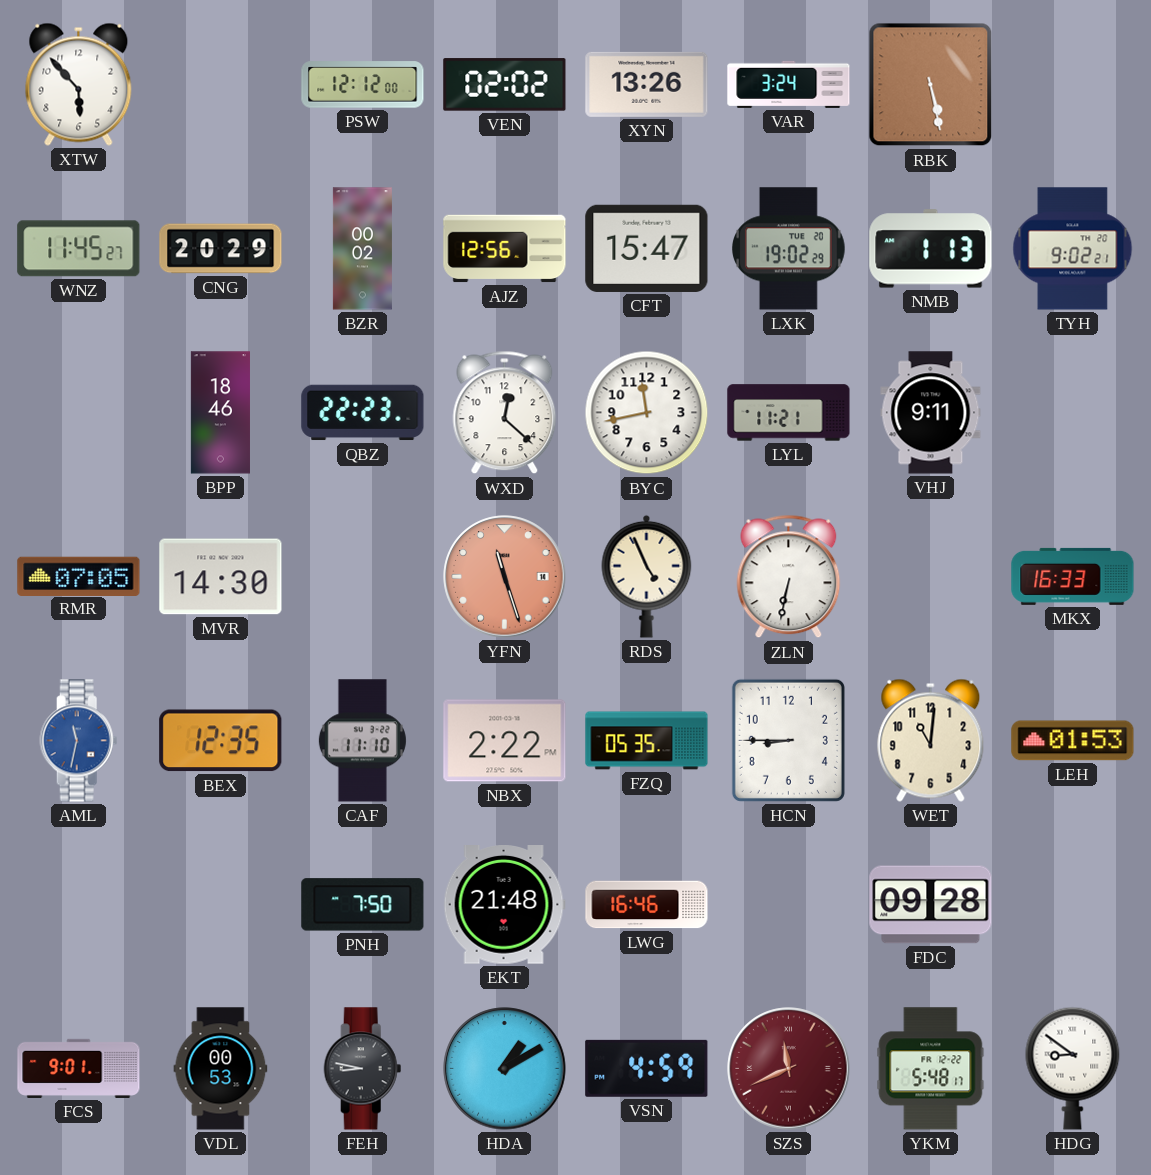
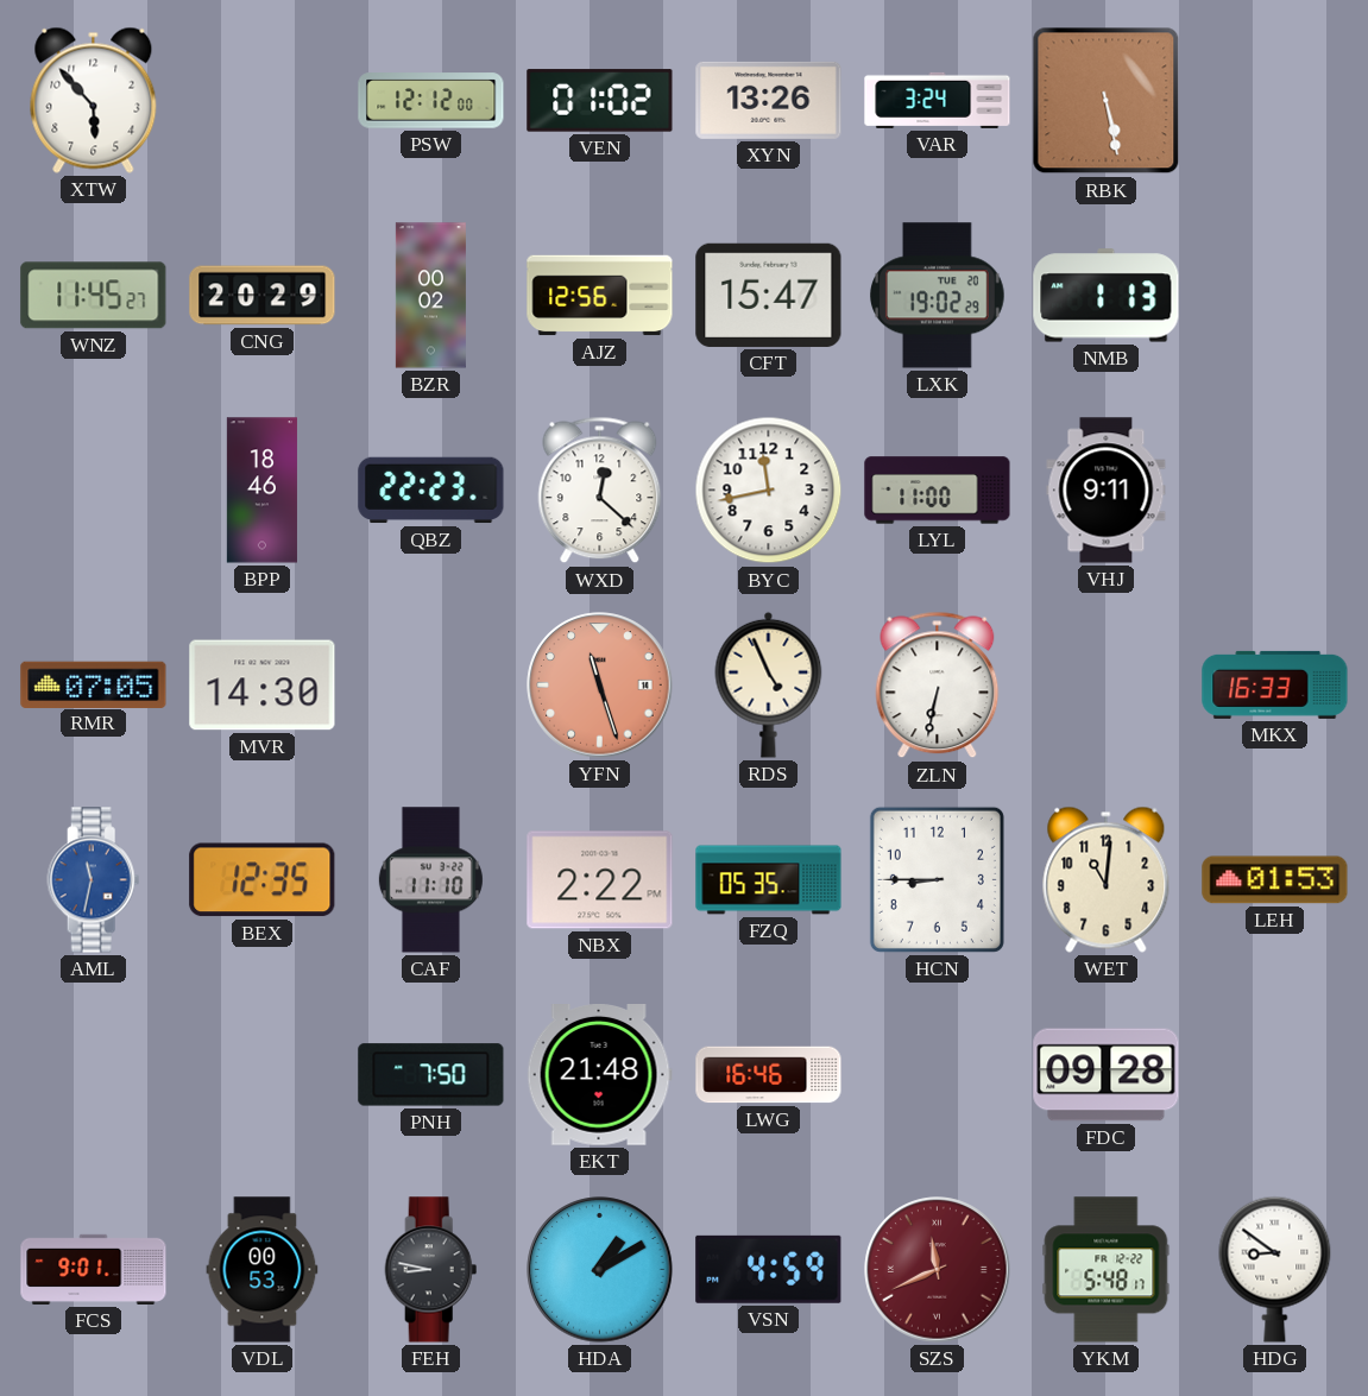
VEN: 02:02 -> 01:02 (600, 101)
TYH: 9:02 -> none (1073, 249)
LYL: 11:21 -> 11:00 (938, 491)
